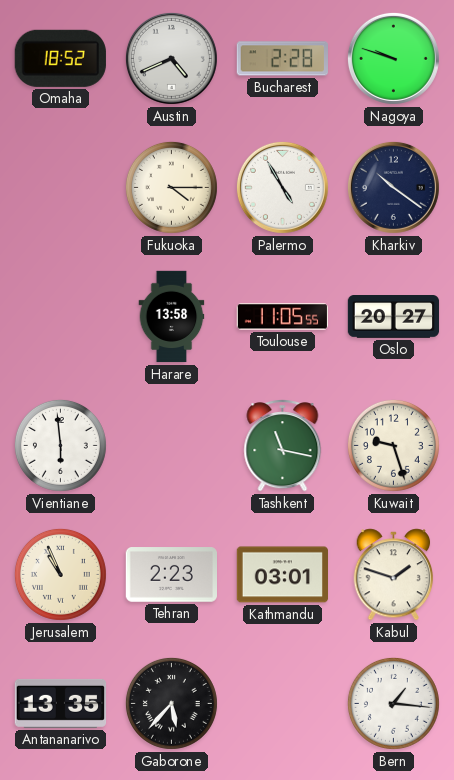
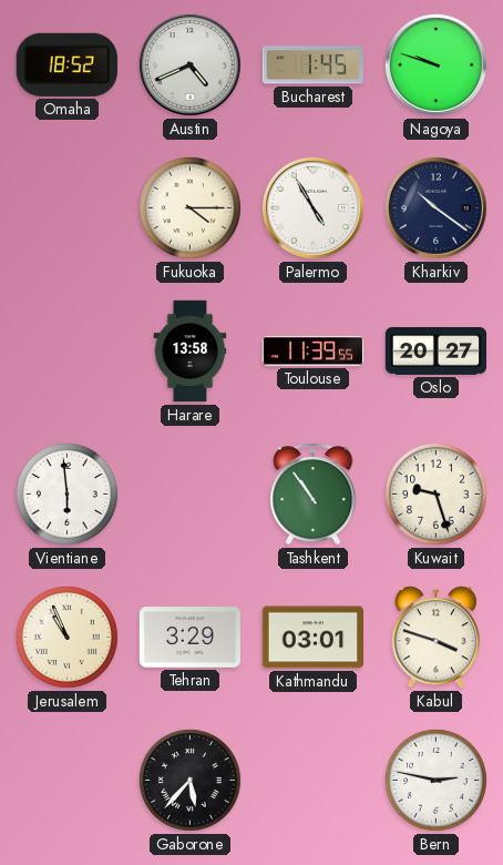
Bucharest: 2:28 -> 1:45 (312, 65)
Toulouse: 11:05 -> 11:39 (314, 352)
Tashkent: 11:17 -> 10:54 (314, 495)
Tehran: 2:23 -> 3:29 (189, 638)
Kabul: 1:48 -> 3:48 (437, 638)
Antananarivo: 13:35 -> none (61, 703)
Bern: 1:16 -> 2:47 (435, 780)
